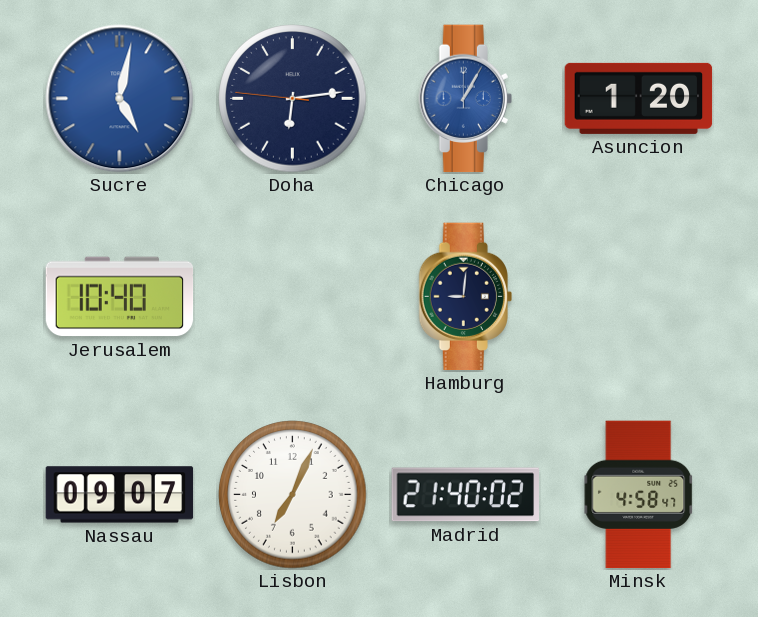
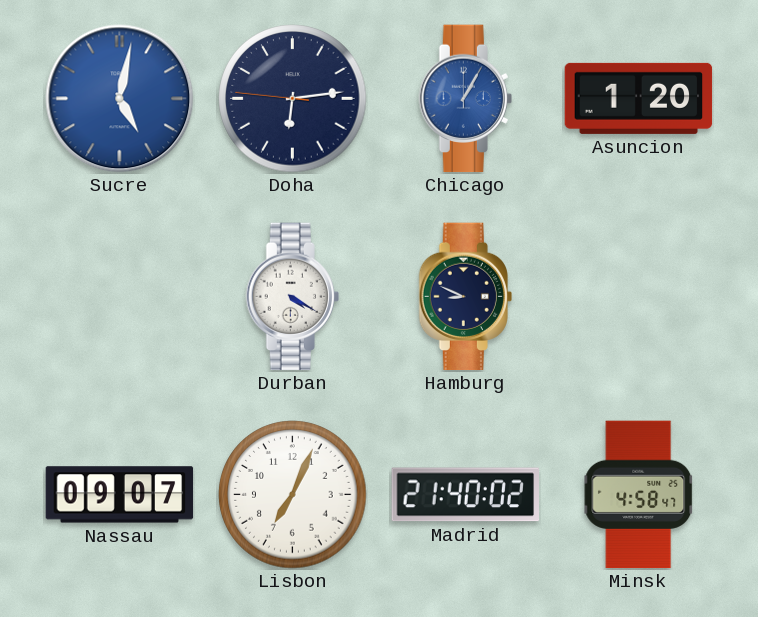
Jerusalem: 10:40 -> none (120, 297)
Durban: none -> 4:20 (292, 297)
Hamburg: 9:01 -> 8:49 (465, 297)
